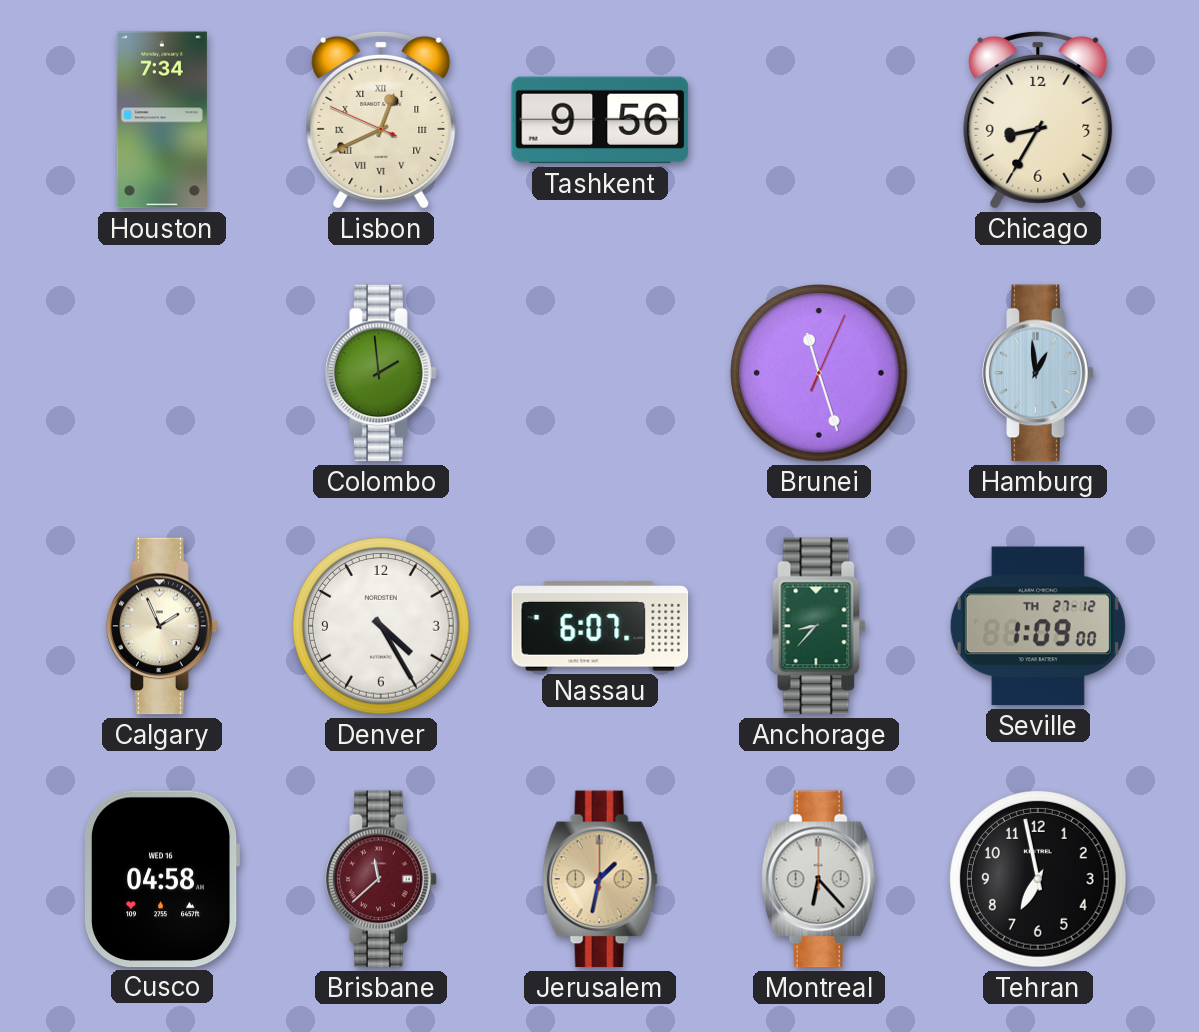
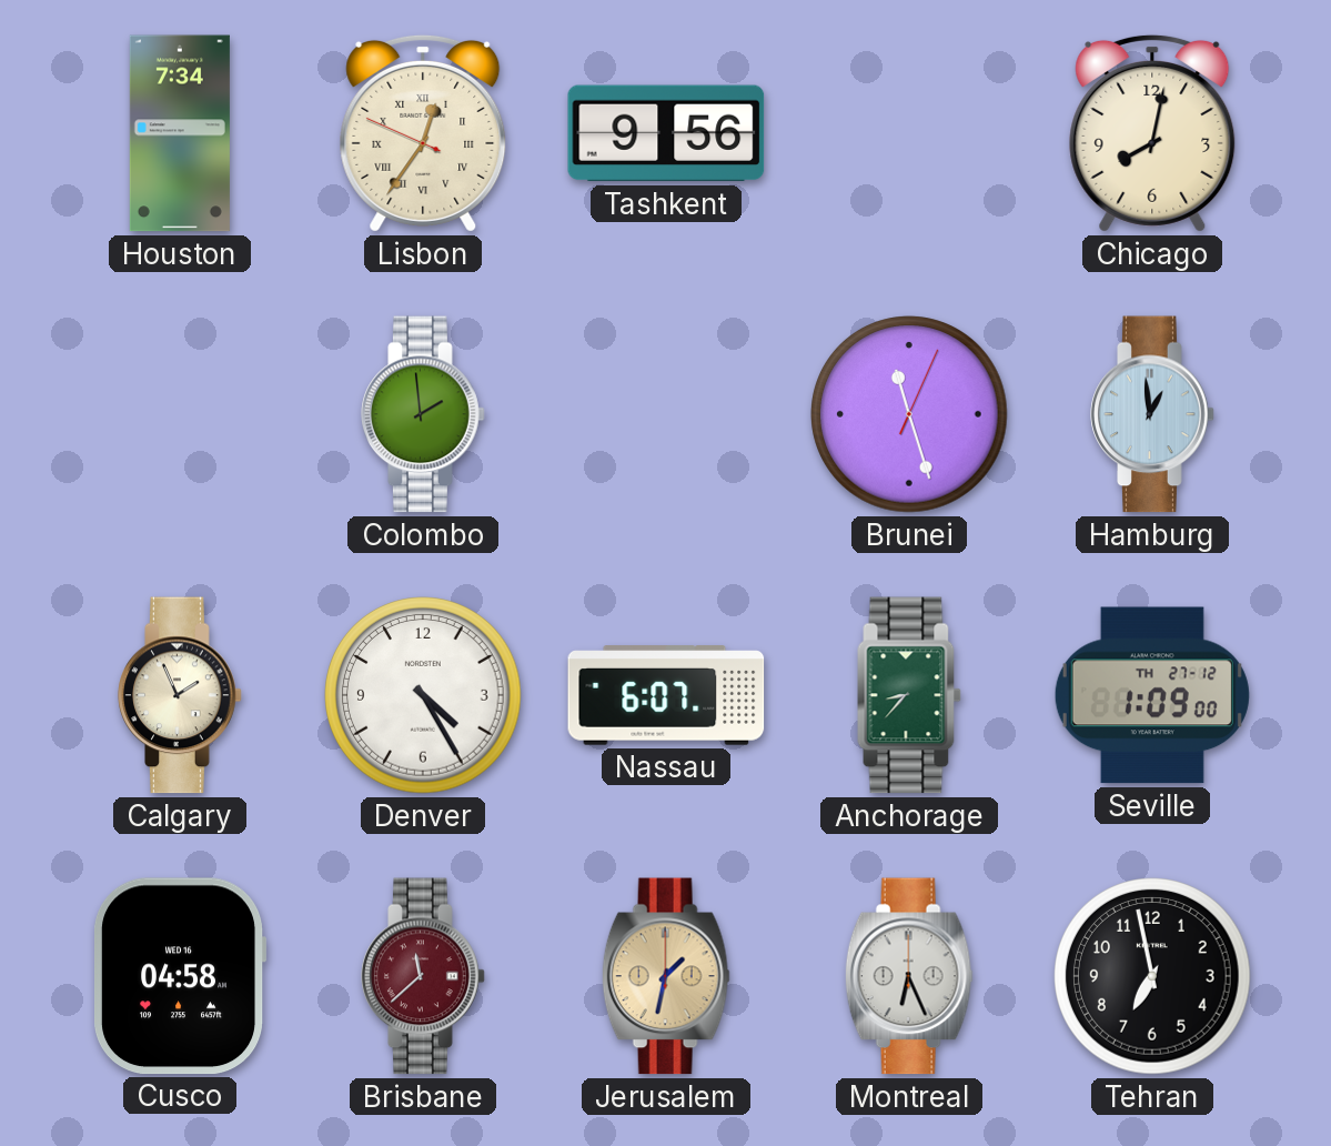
Lisbon: 12:40 -> 12:35 (423, 133)
Chicago: 8:35 -> 8:02 (1152, 133)
Montreal: 6:23 -> 6:26 (909, 976)
